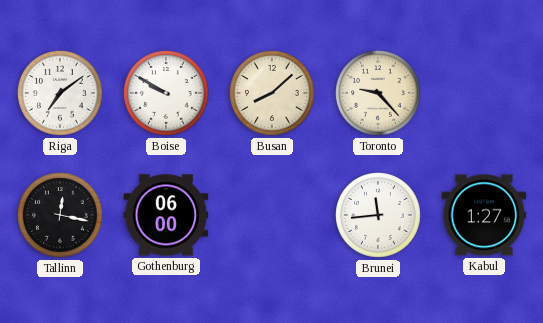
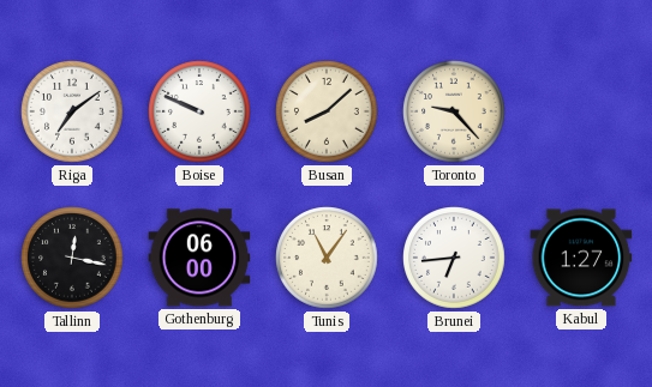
Boise: 9:50 -> 9:49 (199, 111)
Tunis: none -> 11:06 (327, 258)
Brunei: 11:44 -> 6:44 (454, 258)
